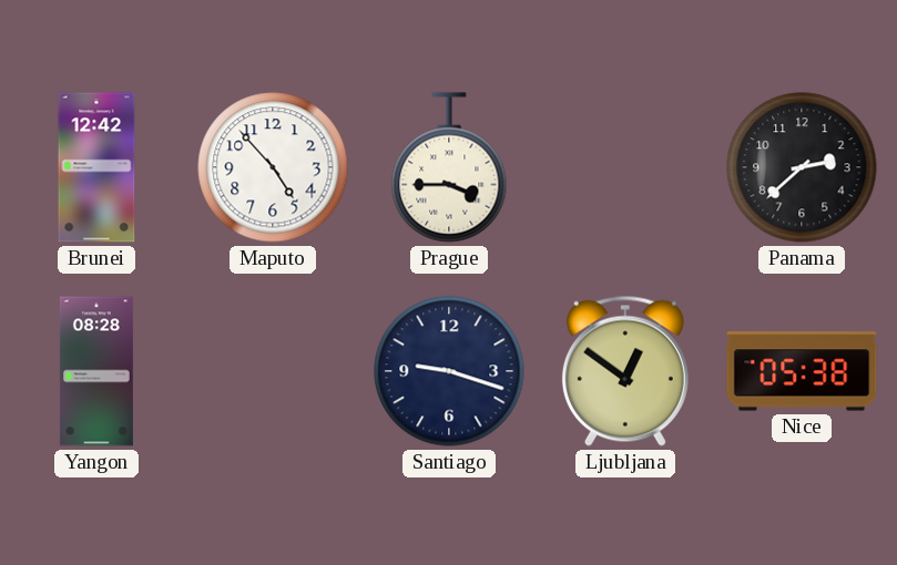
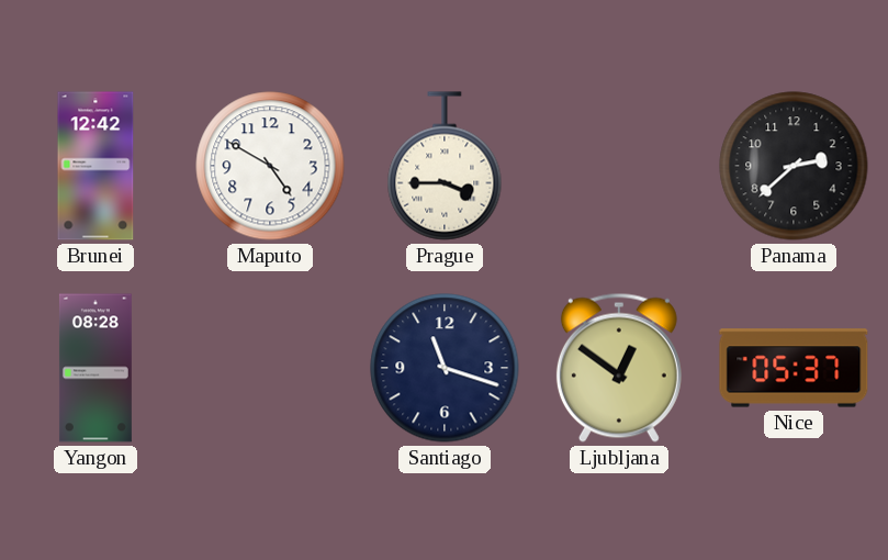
Maputo: 4:53 -> 4:50 (270, 166)
Santiago: 9:18 -> 11:18 (445, 368)
Nice: 05:38 -> 05:37 (794, 368)
